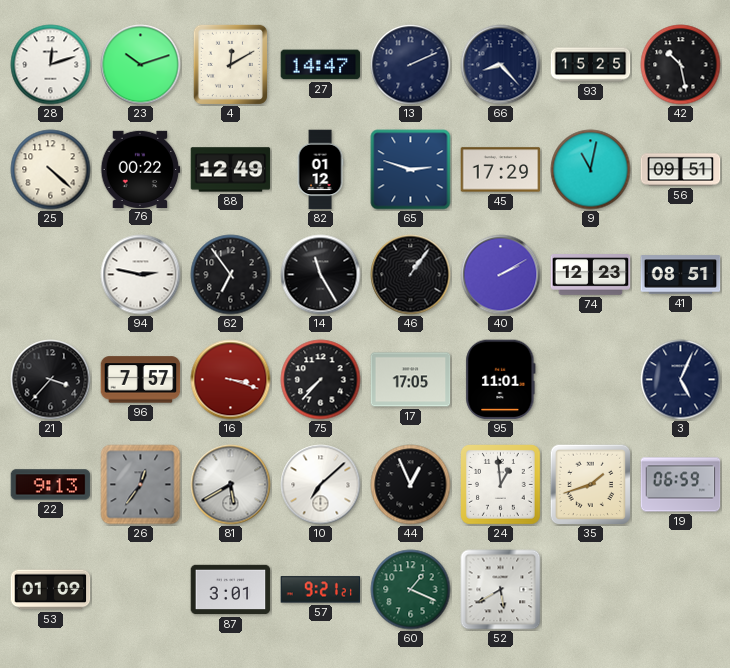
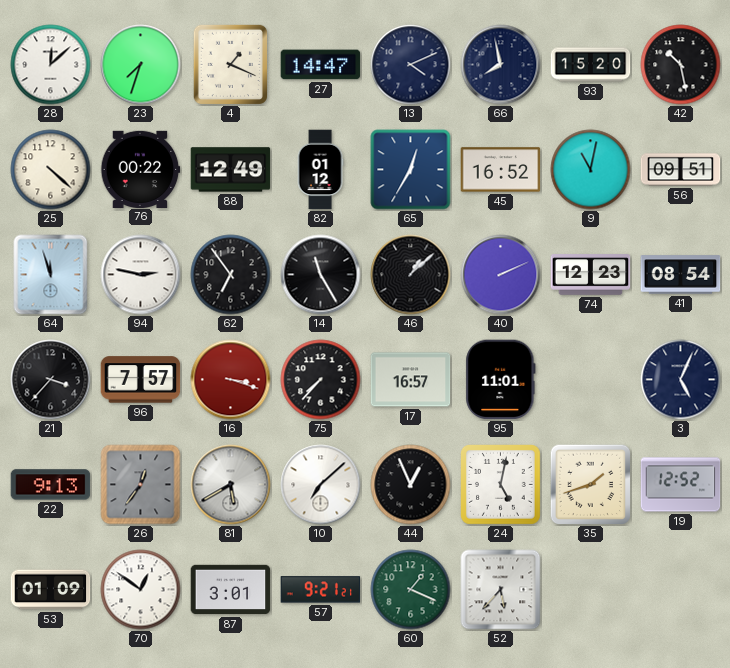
28: 12:12 -> 12:08 (51, 65)
23: 10:12 -> 7:33 (141, 65)
4: 12:10 -> 1:19 (230, 64)
13: 2:11 -> 4:11 (411, 65)
66: 8:23 -> 7:58 (501, 65)
93: 15:25 -> 15:20 (591, 65)
65: 2:48 -> 12:35 (411, 170)
45: 17:29 -> 16:52 (501, 170)
64: none -> 11:57 (51, 275)
46: 1:06 -> 1:08 (411, 275)
40: 2:10 -> 2:11 (501, 275)
41: 08:51 -> 08:54 (681, 275)
17: 17:05 -> 16:57 (411, 380)
24: 12:59 -> 5:02 (501, 485)
19: 06:59 -> 12:52 (681, 485)
70: none -> 12:51 (141, 590)
52: 5:40 -> 5:37 (501, 590)
